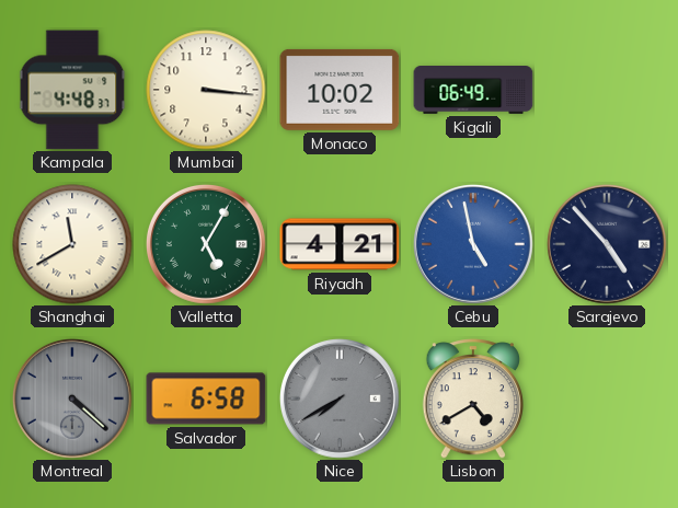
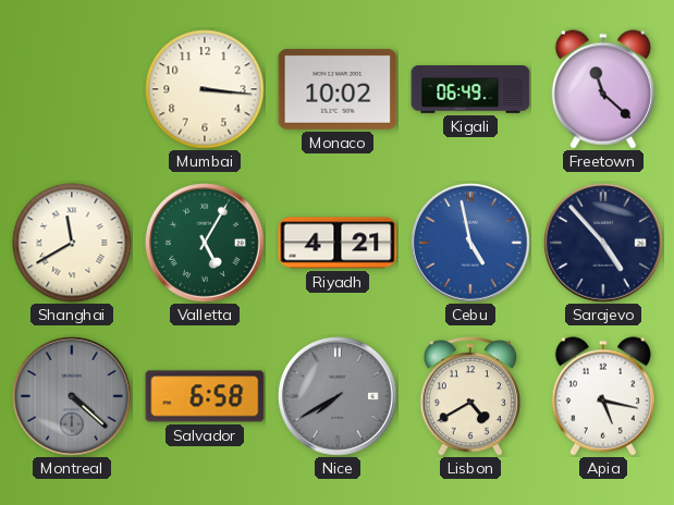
Kampala: 4:48 -> none (72, 90)
Freetown: none -> 11:22 (603, 89)
Apia: none -> 5:17 (603, 396)
